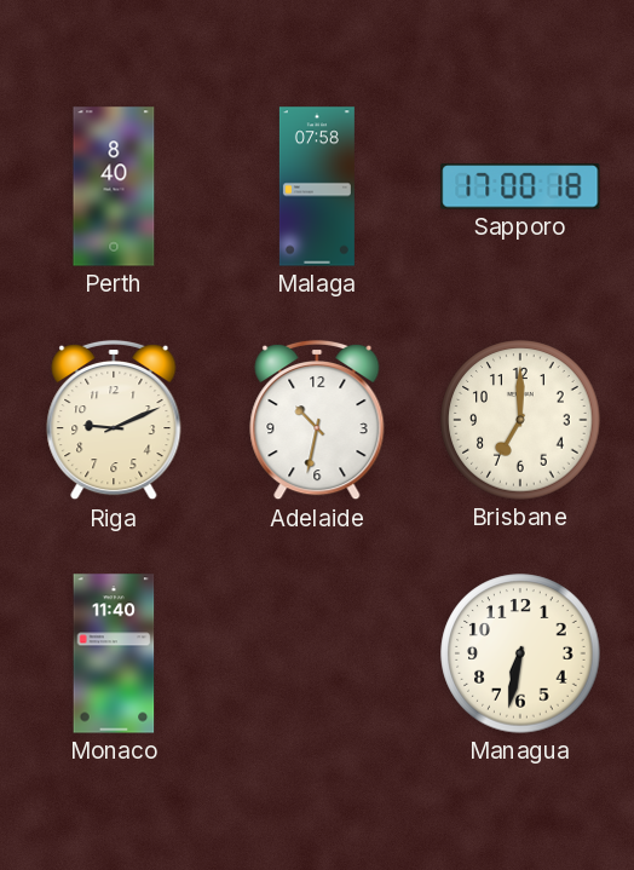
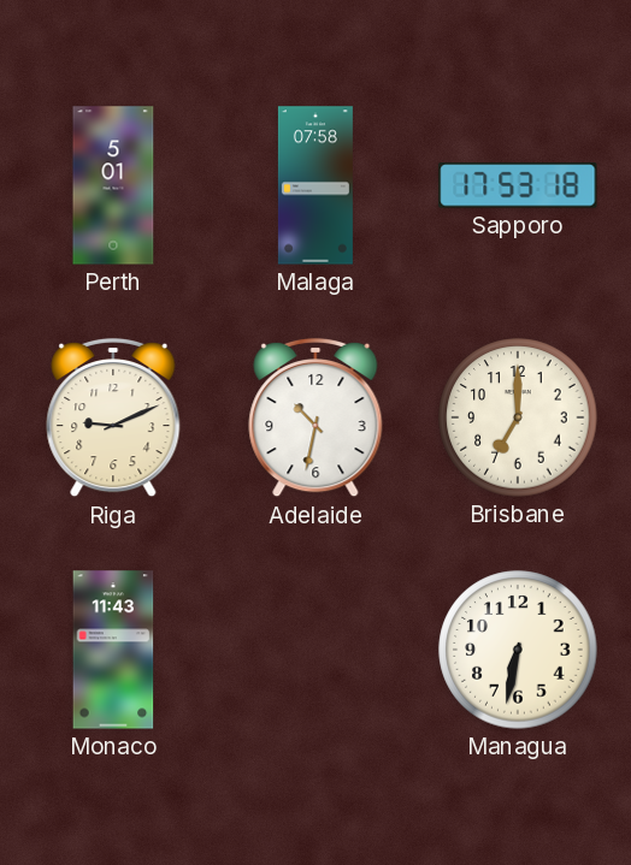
Perth: 8:40 -> 5:01 (113, 185)
Sapporo: 17:00 -> 17:53 (518, 185)
Monaco: 11:40 -> 11:43 (113, 650)
